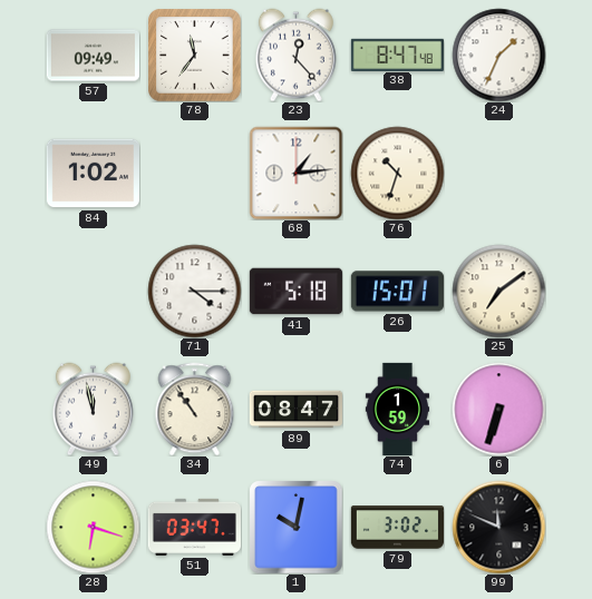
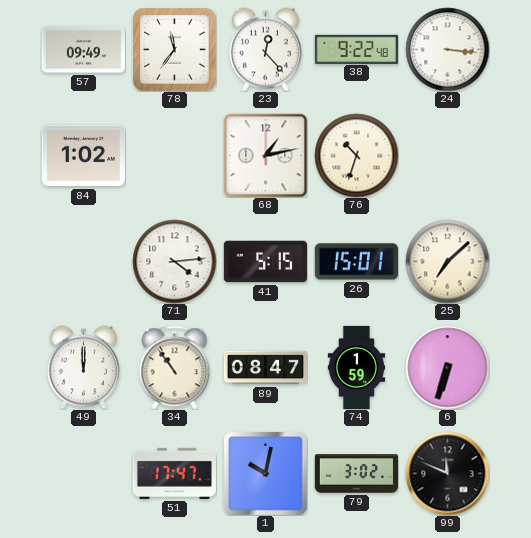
38: 8:47 -> 9:22 (356, 49)
24: 1:34 -> 3:16 (447, 49)
68: 1:14 -> 1:13 (265, 155)
71: 4:15 -> 4:14 (174, 261)
41: 5:18 -> 5:15 (265, 262)
25: 7:09 -> 7:08 (447, 261)
49: 11:58 -> 12:00 (83, 367)
28: 6:18 -> none (93, 527)
51: 03:47 -> 17:47 (174, 473)
